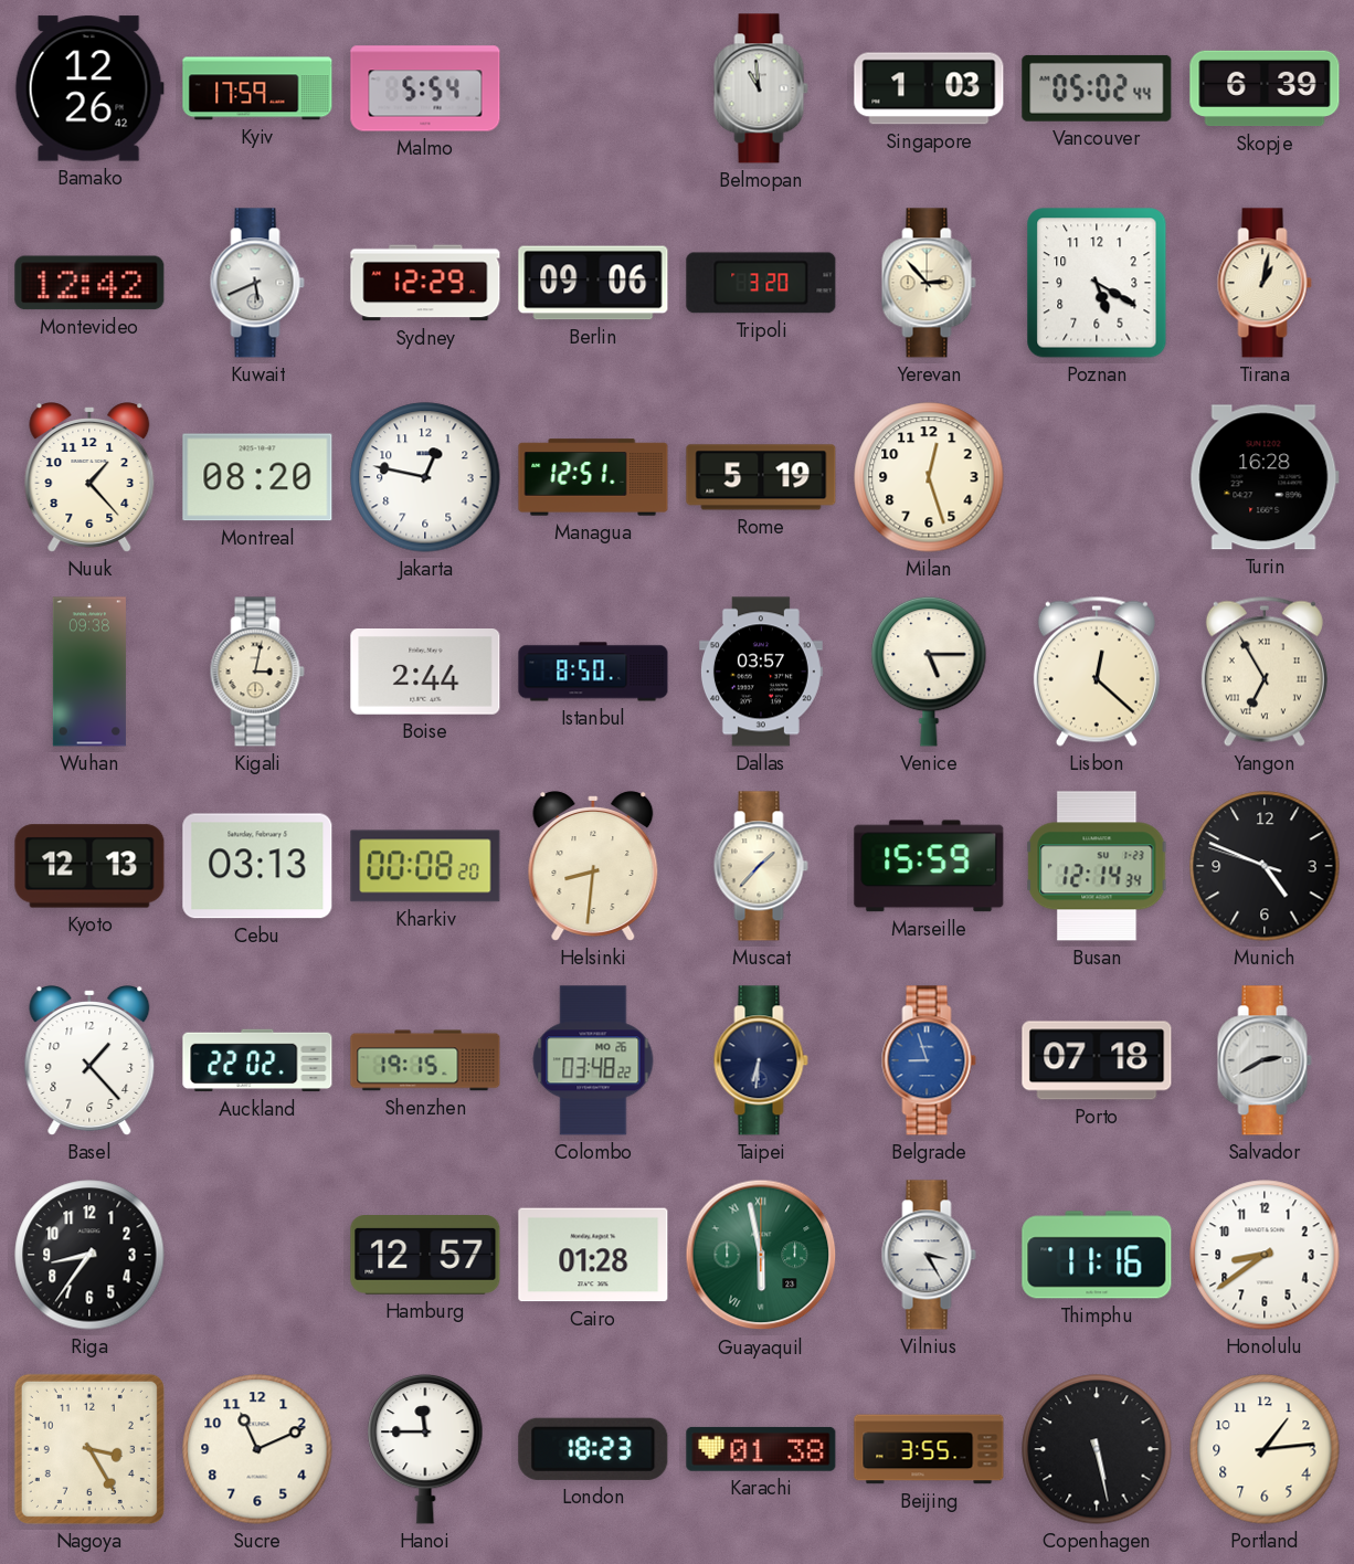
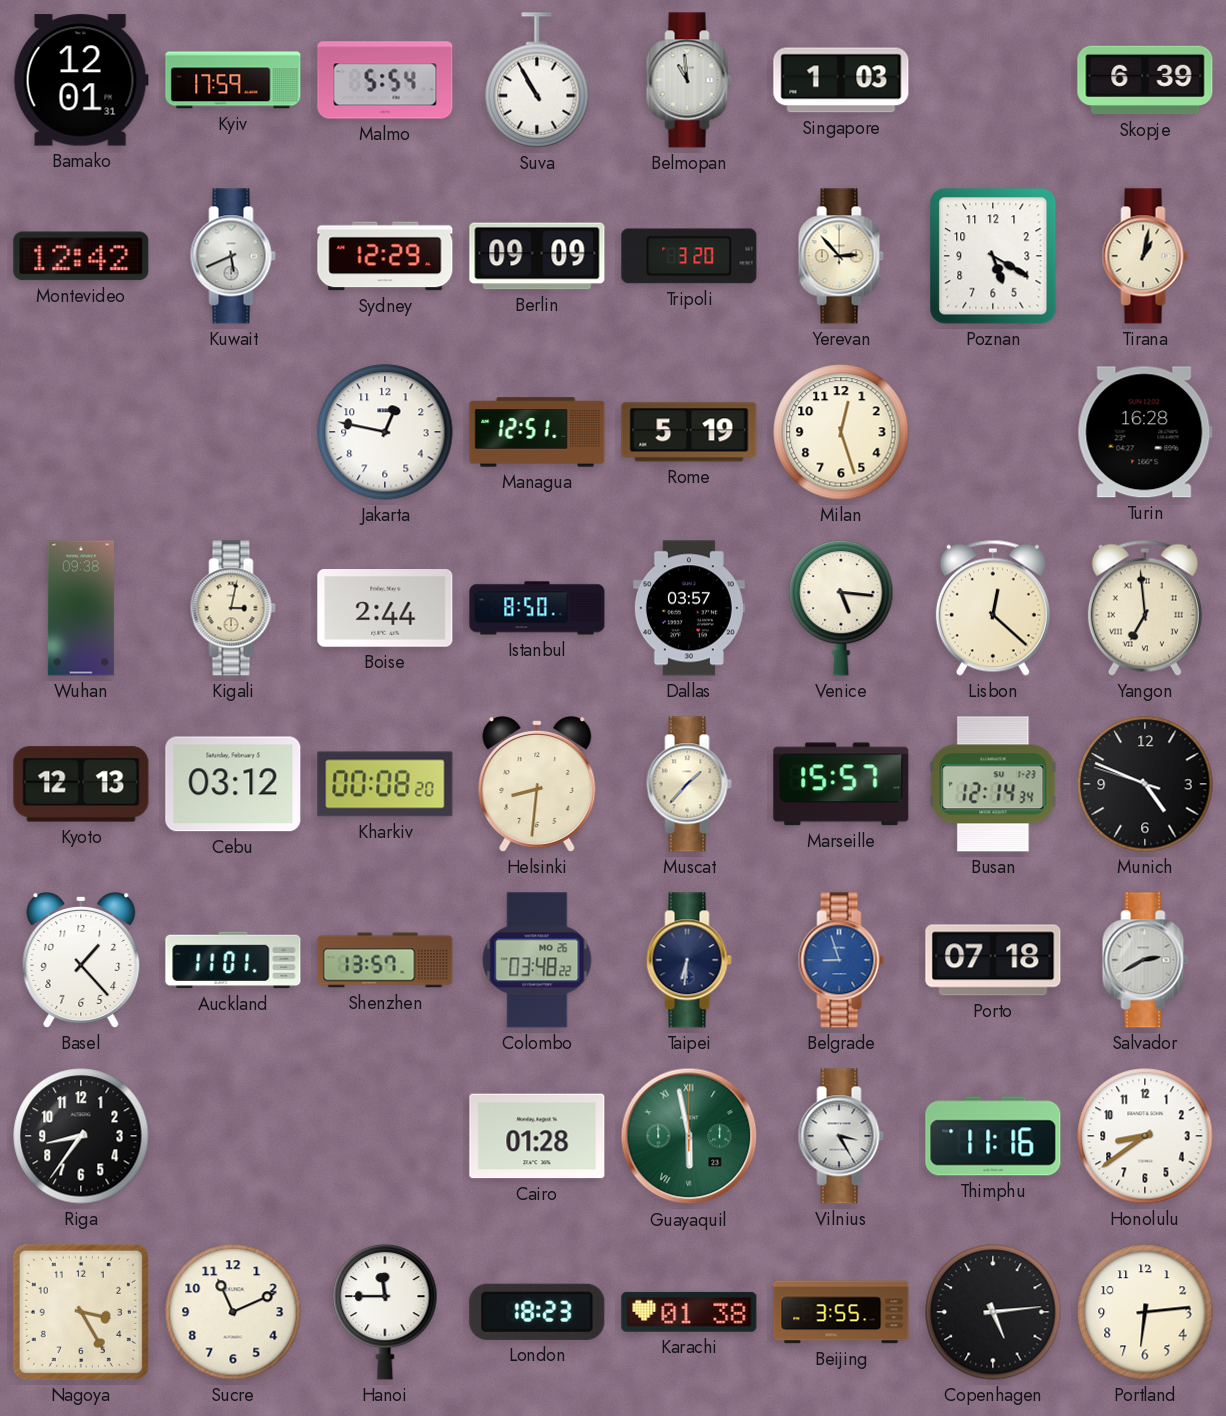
Bamako: 12:26 -> 12:01 (81, 80)
Suva: none -> 10:55 (537, 80)
Vancouver: 05:02 -> none (1097, 88)
Berlin: 09:06 -> 09:09 (537, 256)
Nuuk: 1:23 -> none (89, 477)
Montreal: 08:20 -> none (257, 477)
Venice: 5:15 -> 5:16 (841, 608)
Yangon: 6:55 -> 6:59 (1145, 608)
Cebu: 03:13 -> 03:12 (233, 784)
Marseille: 15:59 -> 15:57 (841, 784)
Auckland: 22:02 -> 11:01 (233, 960)
Shenzhen: 19:15 -> 13:57 (385, 960)
Hamburg: 12:57 -> none (425, 1256)
Copenhagen: 5:28 -> 5:14 (993, 1312)
Portland: 1:14 -> 6:14 (1145, 1312)
